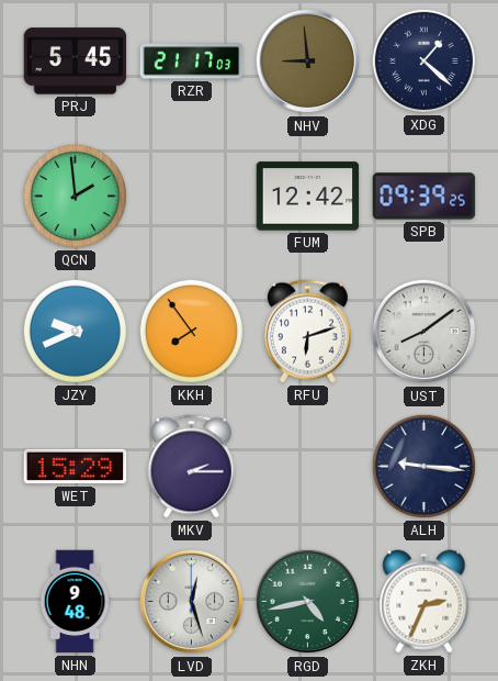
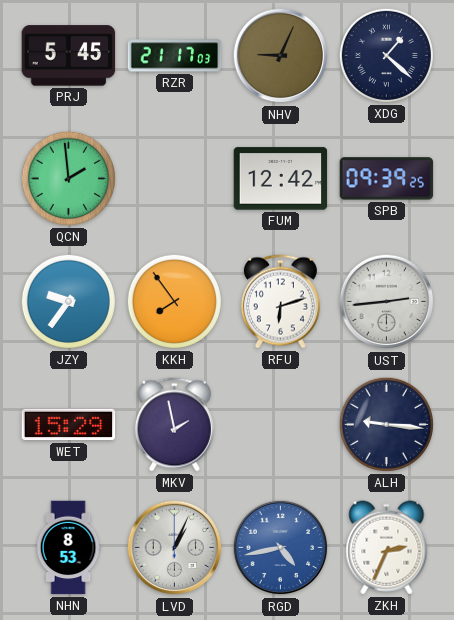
NHV: 8:59 -> 9:04 (281, 56)
JZY: 9:41 -> 9:36 (68, 301)
UST: 8:09 -> 2:44 (387, 302)
MKV: 2:15 -> 1:58 (174, 425)
NHN: 9:48 -> 8:53 (68, 548)
LVD: 12:27 -> 1:04 (175, 548)
RGD dial: green -> blue (281, 548)
